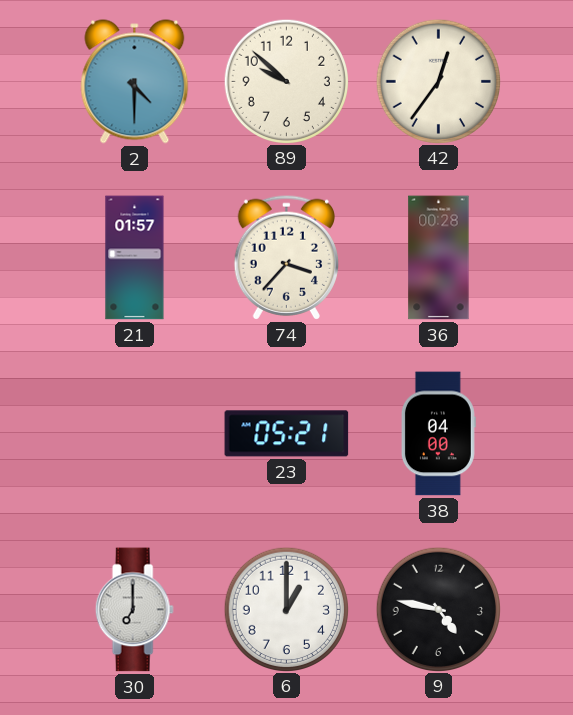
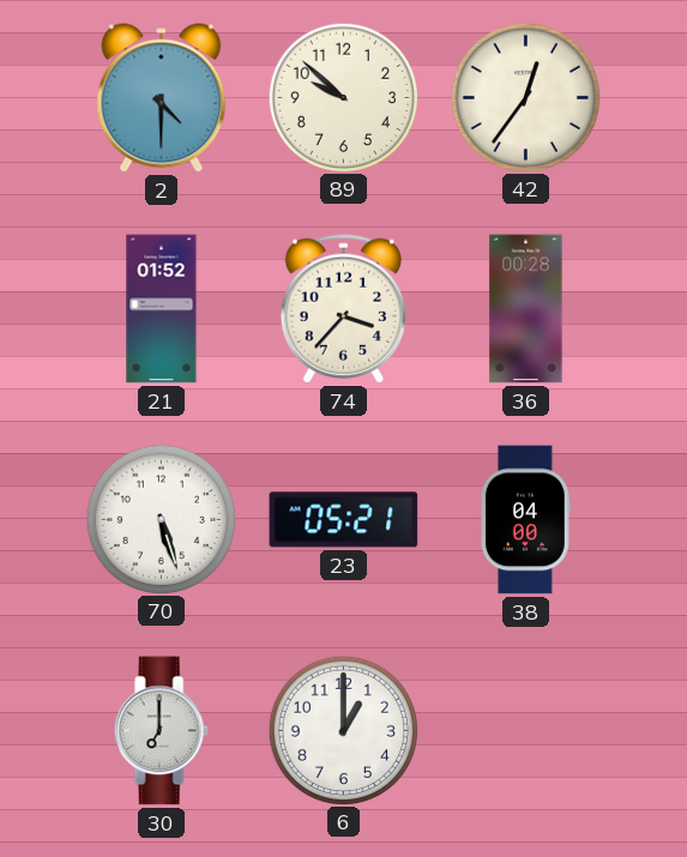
21: 01:57 -> 01:52 (162, 309)
70: none -> 5:27 (161, 519)
9: 4:47 -> none (438, 609)
